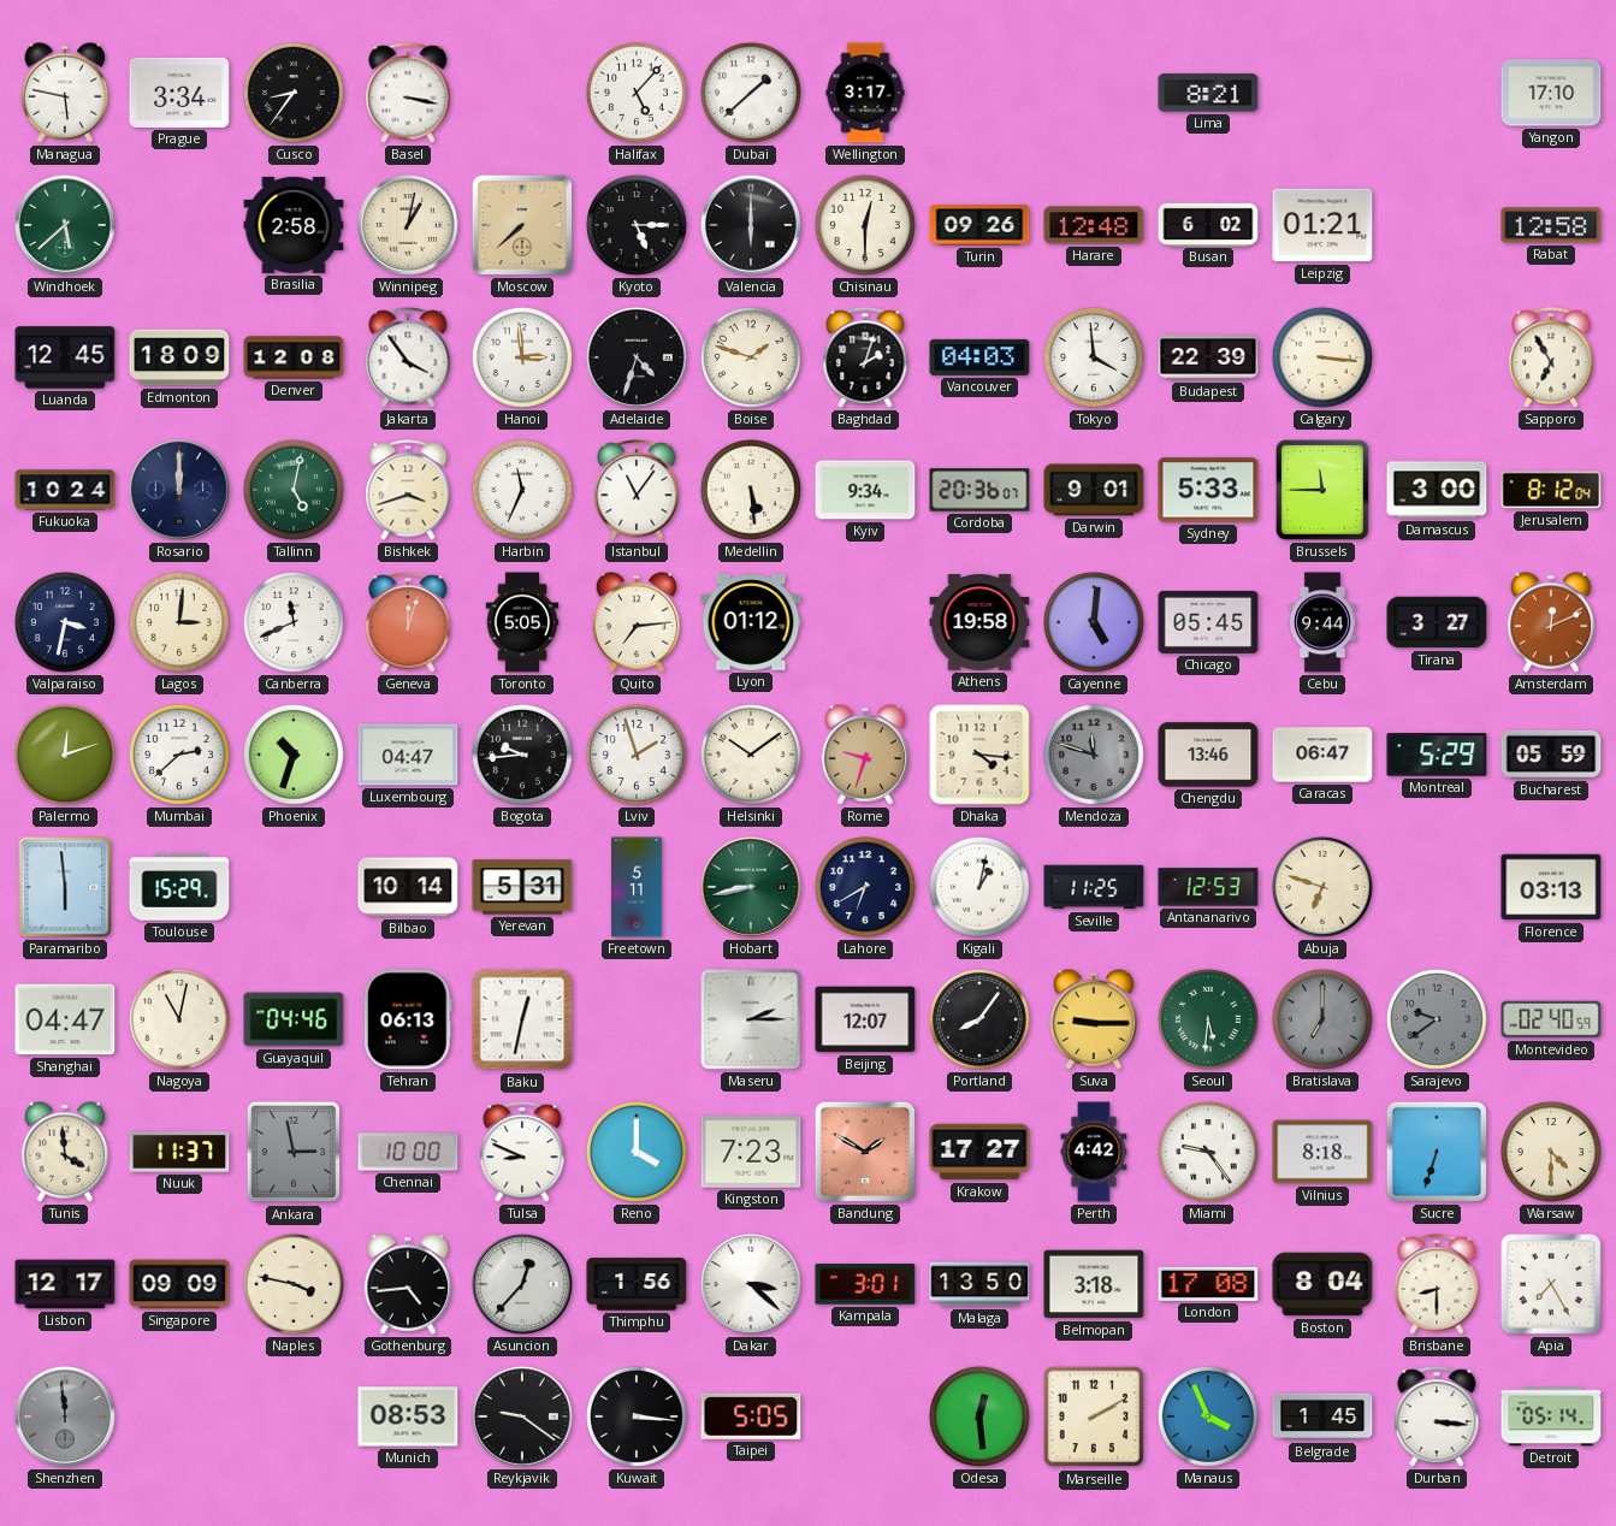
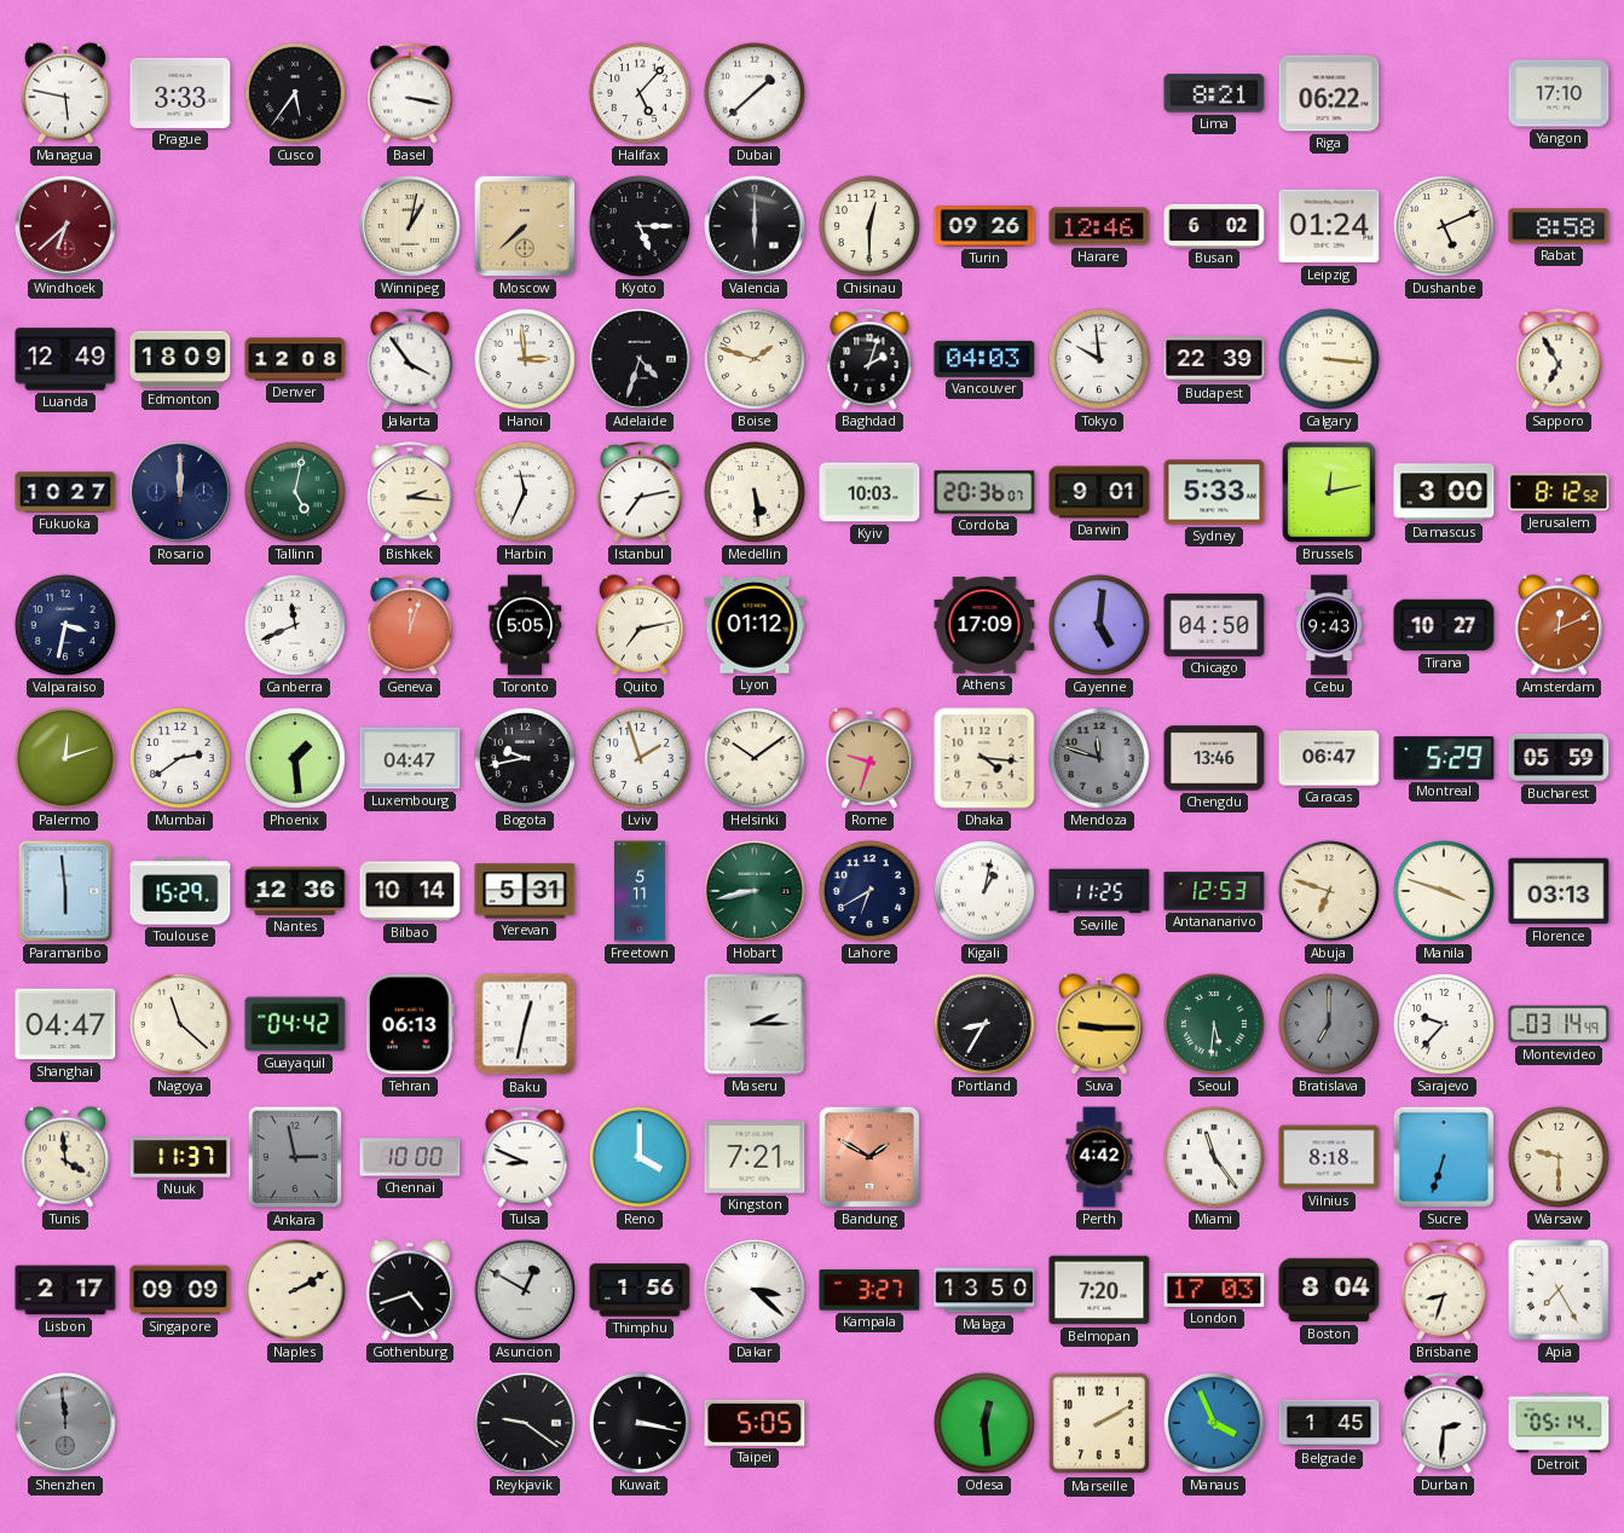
Prague: 3:34 -> 3:33 (180, 93)
Cusco: 8:36 -> 5:36 (295, 93)
Wellington: 3:17 -> none (865, 93)
Riga: none -> 06:22 (1329, 93)
Windhoek: 5:38 -> 6:38 (67, 227)
Windhoek dial: green -> burgundy (67, 227)
Brasilia: 2:58 -> none (294, 225)
Harare: 12:48 -> 12:46 (1099, 226)
Leipzig: 01:21 -> 01:24 (1329, 226)
Dushanbe: none -> 5:11 (1444, 226)
Rabat: 12:58 -> 8:58 (1559, 226)
Luanda: 12:45 -> 12:49 (65, 359)
Tokyo: 3:59 -> 9:59 (1099, 359)
Fukuoka: 10:24 -> 10:27 (65, 492)
Bishkek: 3:42 -> 2:16 (410, 492)
Istanbul: 11:06 -> 7:13 (640, 492)
Kyiv: 9:34 -> 10:03 (869, 492)
Brussels: 11:45 -> 12:13 (1329, 492)
Jerusalem: 8:12:04 -> 8:12:52 (1559, 492)
Lagos: 3:01 -> none (179, 622)
Quito: 7:14 -> 7:13 (640, 625)
Athens: 19:58 -> 17:09 (984, 626)
Chicago: 05:45 -> 04:50 (1214, 625)
Cebu: 9:44 -> 9:43 (1330, 625)
Tirana: 3:27 -> 10:27 (1444, 625)
Mumbai: 2:38 -> 2:39 (180, 758)
Phoenix: 10:33 -> 1:29 (295, 758)
Bogota: 9:44 -> 9:43 (525, 758)
Nantes: none -> 12:36 (295, 891)
Manila: none -> 3:48 (1444, 891)
Nagoya: 11:02 -> 11:22 (180, 1024)
Guayaquil: 04:46 -> 04:42 (295, 1024)
Beijing: 12:07 -> none (865, 1019)
Portland: 8:06 -> 8:35 (984, 1024)
Sarajevo: 9:39 -> 9:37 (1444, 1024)
Sarajevo dial: grey -> white (1444, 1024)
Montevideo: 02:40 -> 03:14 (1559, 1024)
Kingston: 7:23 -> 7:21 (755, 1157)
Krakow: 17:27 -> none (979, 1152)
Miami: 9:24 -> 11:24 (1214, 1157)
Warsaw: 4:30 -> 9:30 (1559, 1157)
Lisbon: 12:17 -> 2:17 (65, 1290)
Naples: 3:47 -> 2:10 (295, 1290)
Gothenburg: 4:44 -> 4:42 (410, 1290)
Asuncion: 12:37 -> 12:50 (526, 1291)
Kampala: 3:01 -> 3:27 (869, 1290)
Belmopan: 3:18 -> 7:20 (1099, 1290)
London: 17:08 -> 17:03 (1214, 1290)
Brisbane: 8:30 -> 8:33 (1444, 1290)
Munich: 08:53 -> none (408, 1416)
Kuwait: 3:16 -> 3:17 (640, 1423)
Durban: 3:16 -> 2:31 (1444, 1423)
